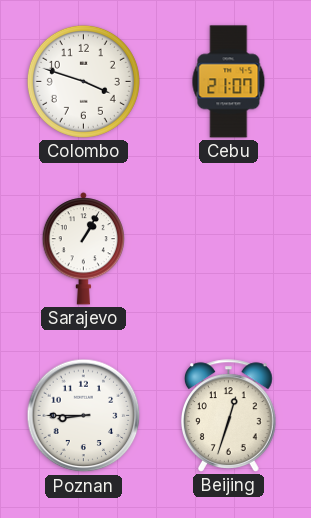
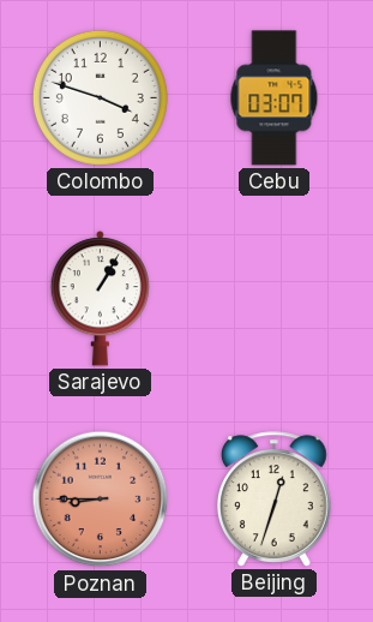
Cebu: 21:07 -> 03:07 (275, 98)
Poznan dial: white -> salmon (101, 500)
